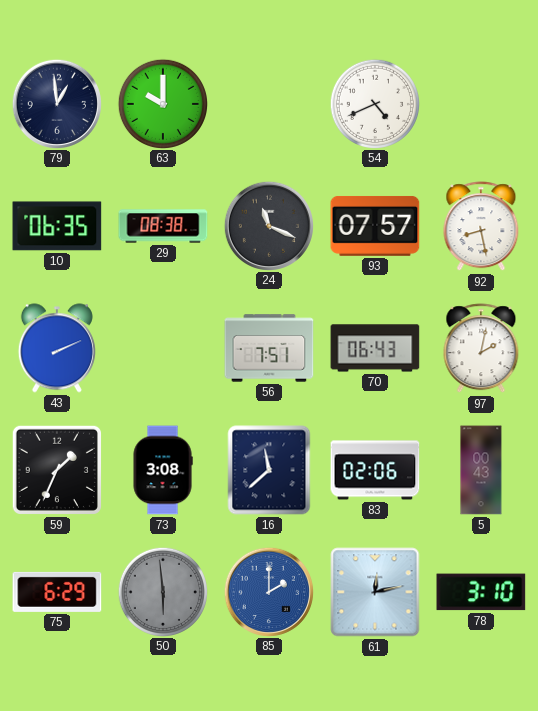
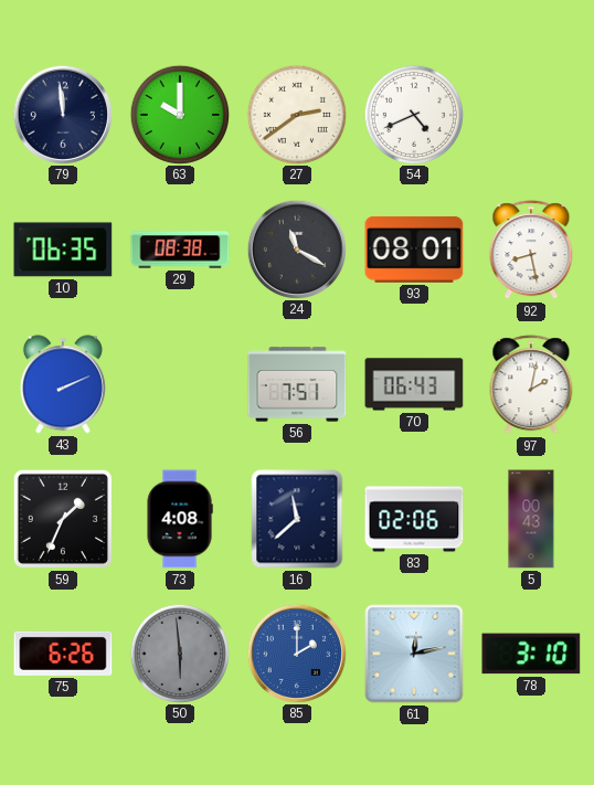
79: 12:59 -> 11:59 (62, 114)
27: none -> 2:39 (296, 114)
24: 11:19 -> 11:20 (296, 248)
93: 07:57 -> 08:01 (414, 250)
73: 3:08 -> 4:08 (180, 519)
75: 6:29 -> 6:26 (63, 654)
